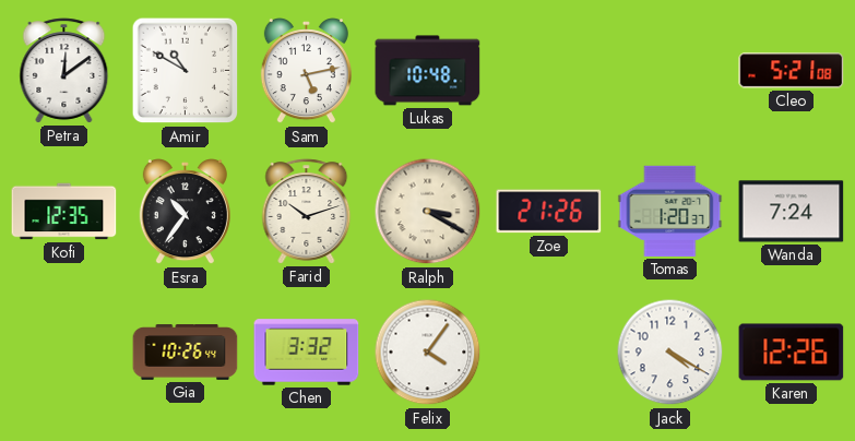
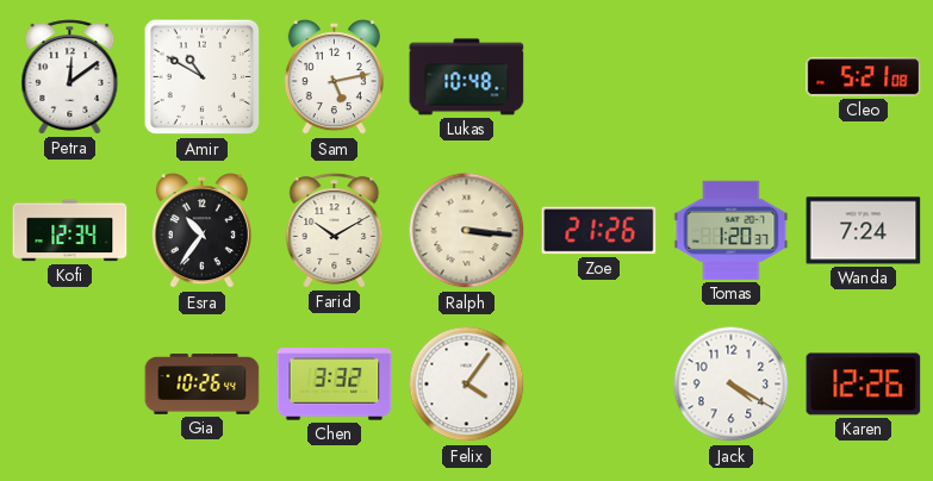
Kofi: 12:35 -> 12:34 (70, 231)
Farid: 10:12 -> 10:10 (335, 231)
Ralph: 3:20 -> 3:16 (467, 231)
